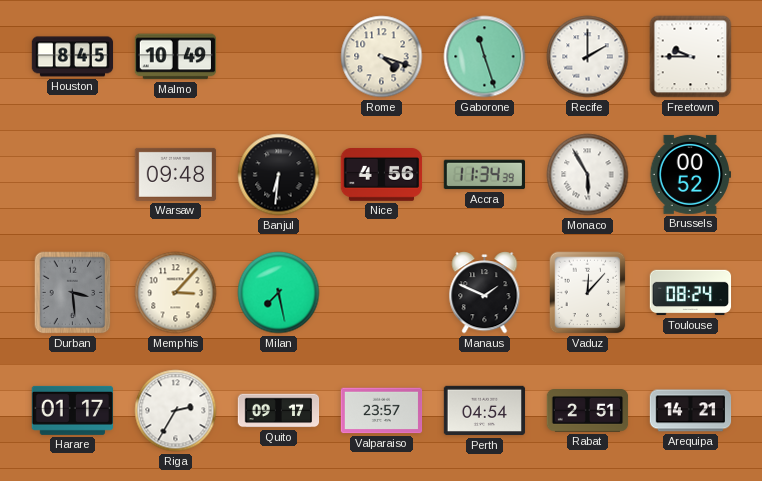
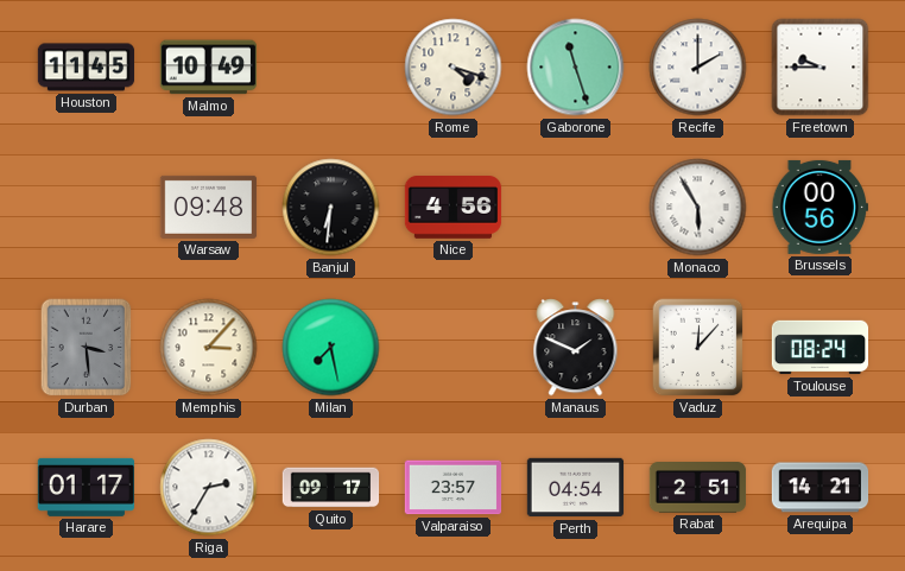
Houston: 8:45 -> 11:45 (87, 68)
Accra: 11:34 -> none (484, 175)
Brussels: 00:52 -> 00:56 (819, 207)
